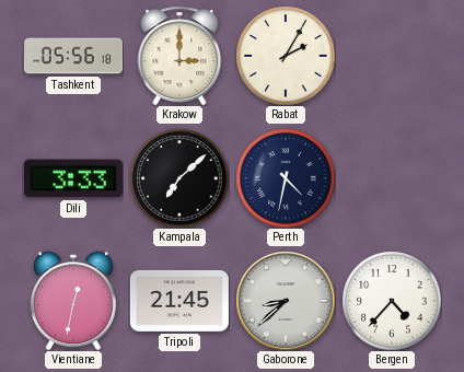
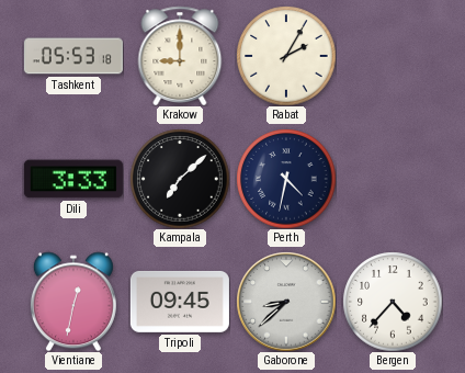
Tashkent: 05:56 -> 05:53 (73, 56)
Krakow: 3:00 -> 9:00 (180, 56)
Tripoli: 21:45 -> 09:45 (180, 302)
